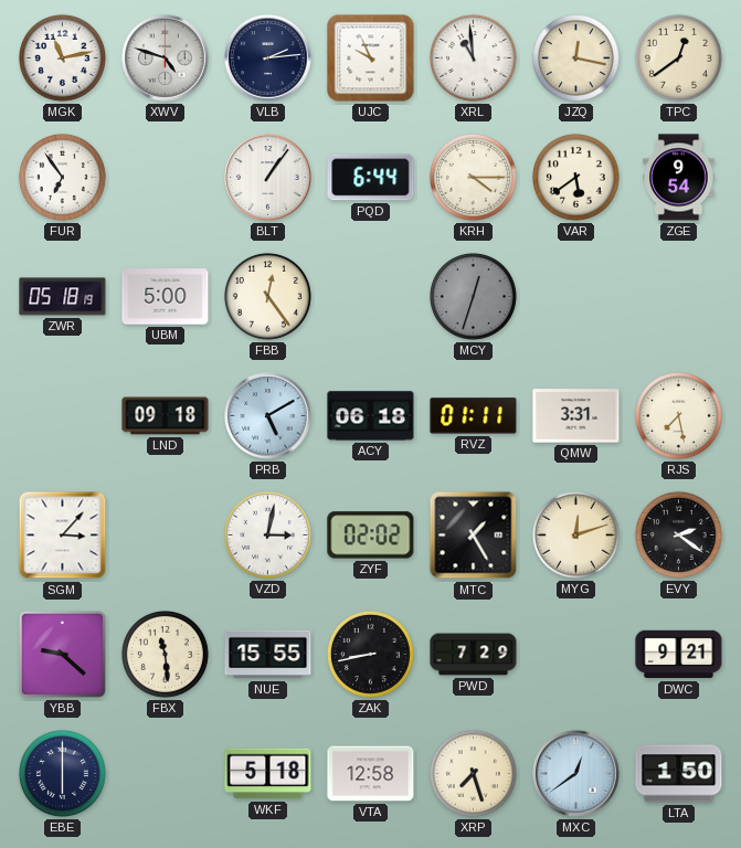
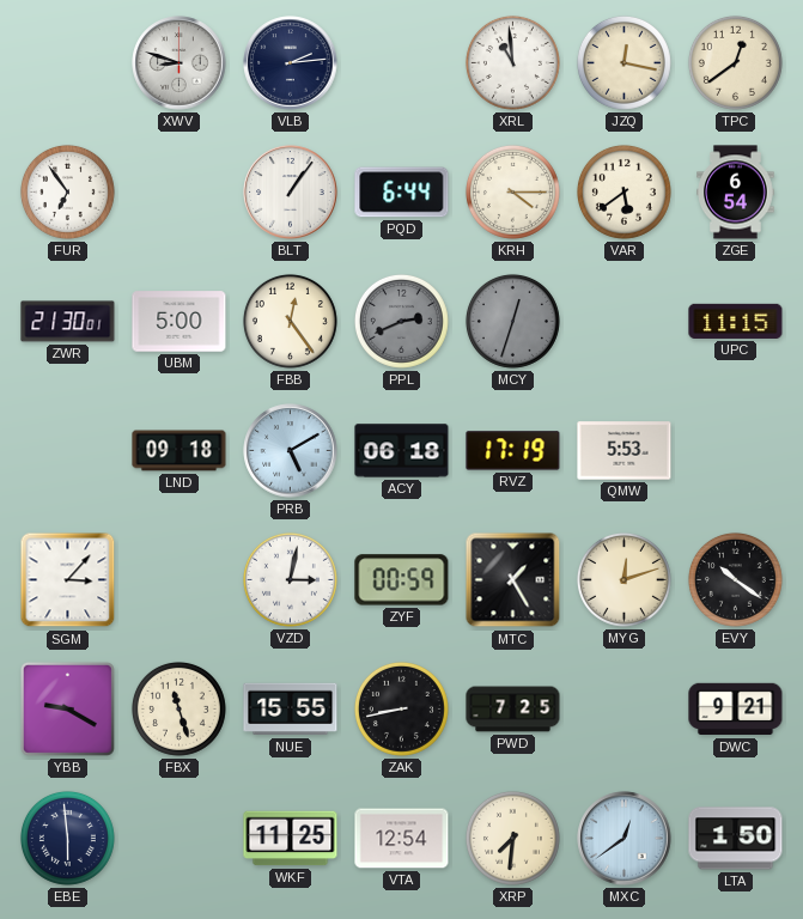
MGK: 11:13 -> none (62, 57)
XWV: 4:48 -> 8:48 (180, 63)
UJC: 9:56 -> none (371, 59)
ZGE: 9:54 -> 6:54 (736, 193)
ZWR: 05:18 -> 21:30 (68, 322)
PPL: none -> 2:41 (401, 321)
UPC: none -> 11:15 (736, 321)
RVZ: 01:11 -> 17:19 (513, 451)
QMW: 3:31 -> 5:53 (625, 451)
RJS: 7:28 -> none (678, 415)
ZYF: 02:02 -> 00:59 (402, 580)
EVY: 2:21 -> 10:21 (735, 579)
YBB: 9:22 -> 9:20 (67, 708)
FBX: 11:29 -> 11:27 (178, 708)
PWD: 7:29 -> 7:25 (513, 710)
EBE: 6:00 -> 5:59 (67, 838)
WKF: 5:18 -> 11:25 (291, 839)
VTA: 12:58 -> 12:54 (402, 839)
XRP: 7:27 -> 7:31 (512, 838)
